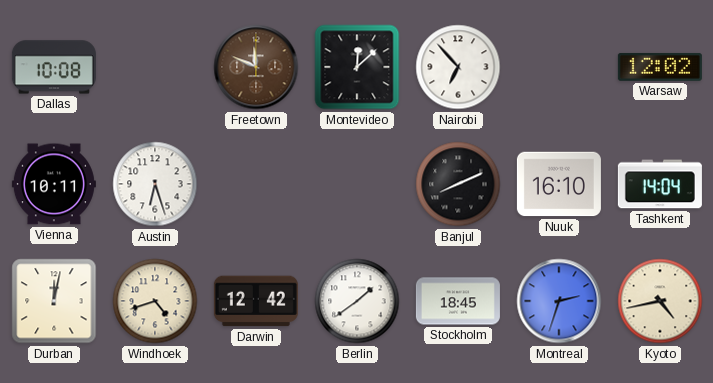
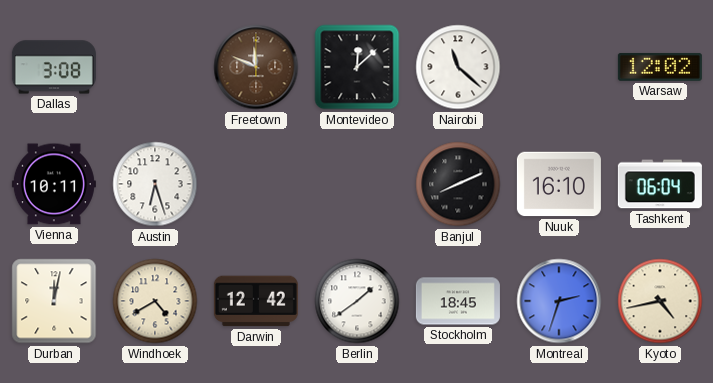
Dallas: 10:08 -> 3:08 (54, 67)
Nairobi: 6:53 -> 11:22 (458, 67)
Tashkent: 14:04 -> 06:04 (660, 184)
Windhoek: 4:42 -> 4:40 (155, 301)
